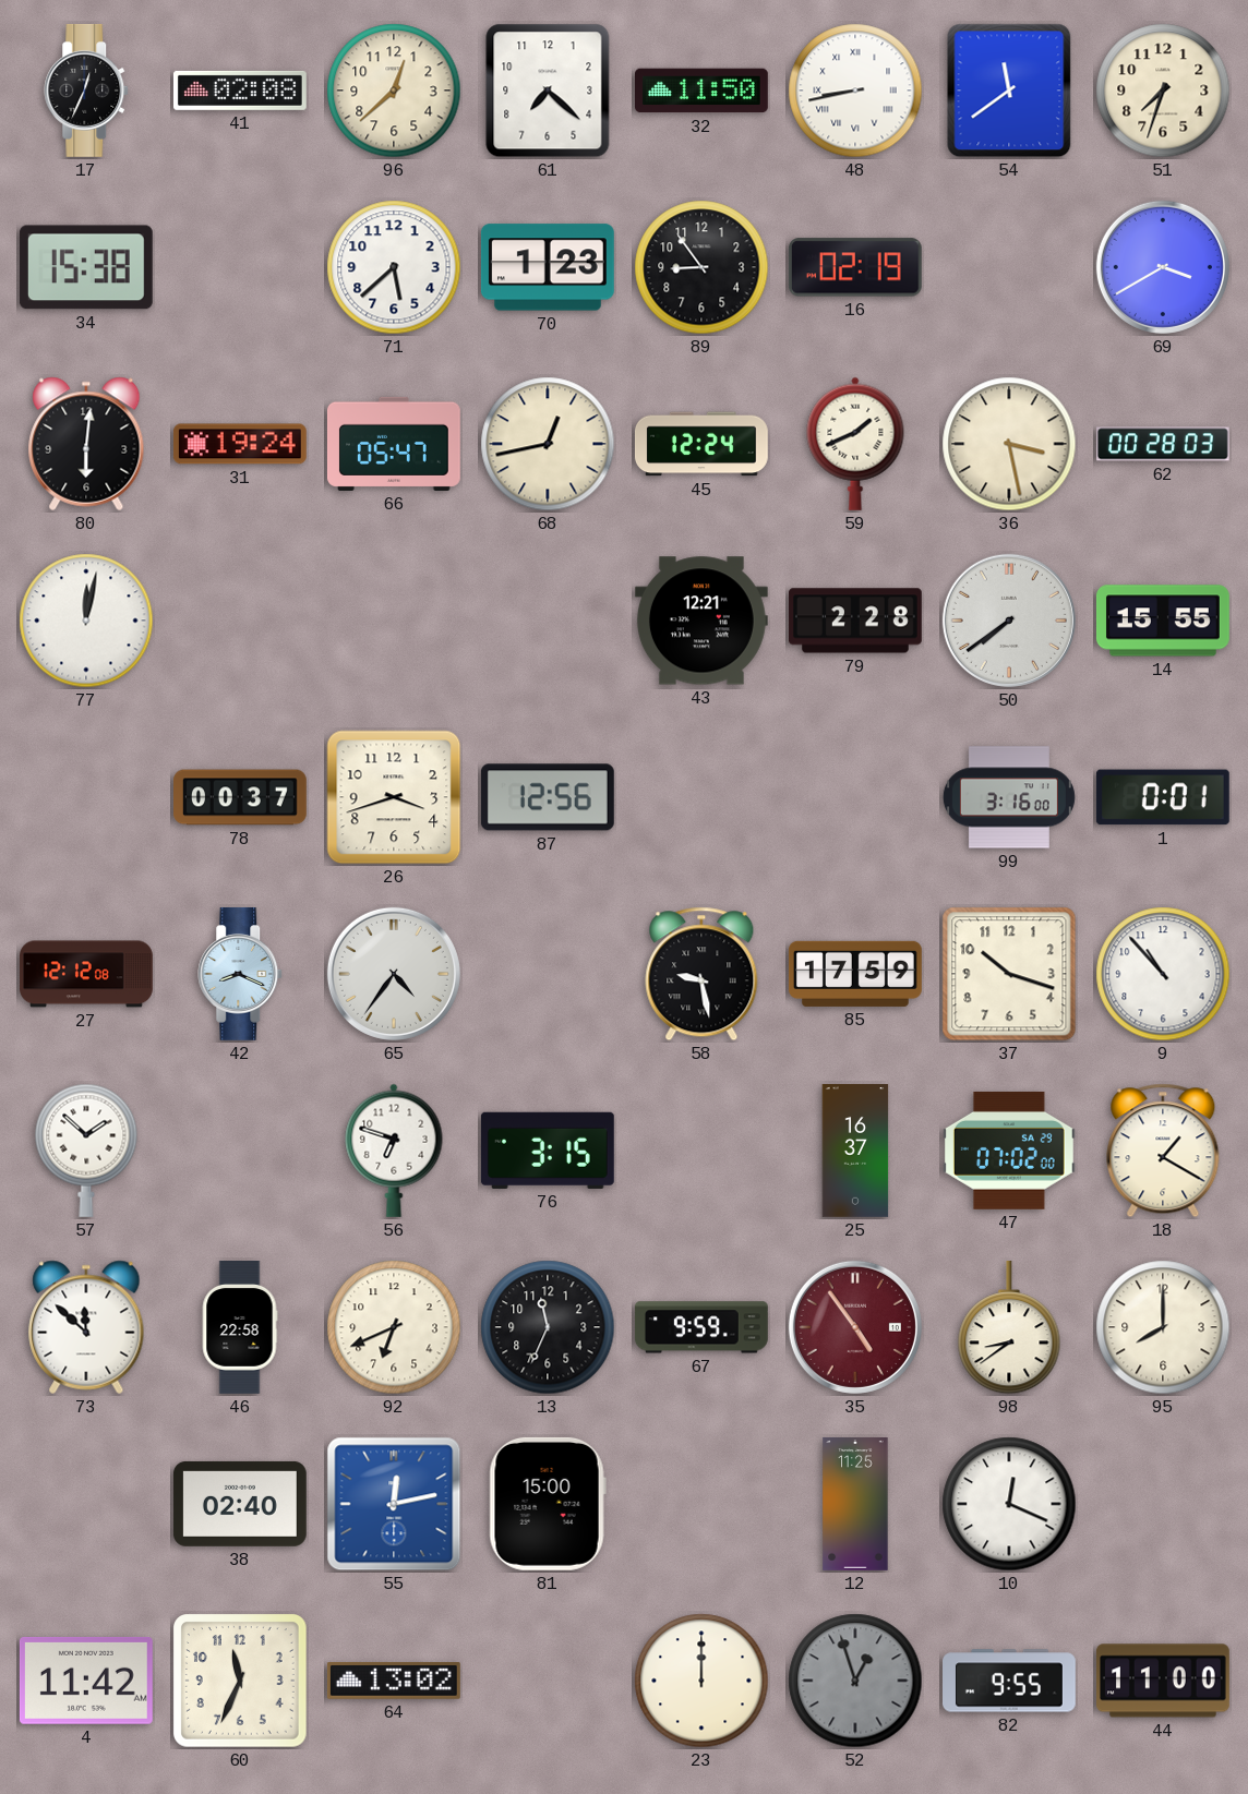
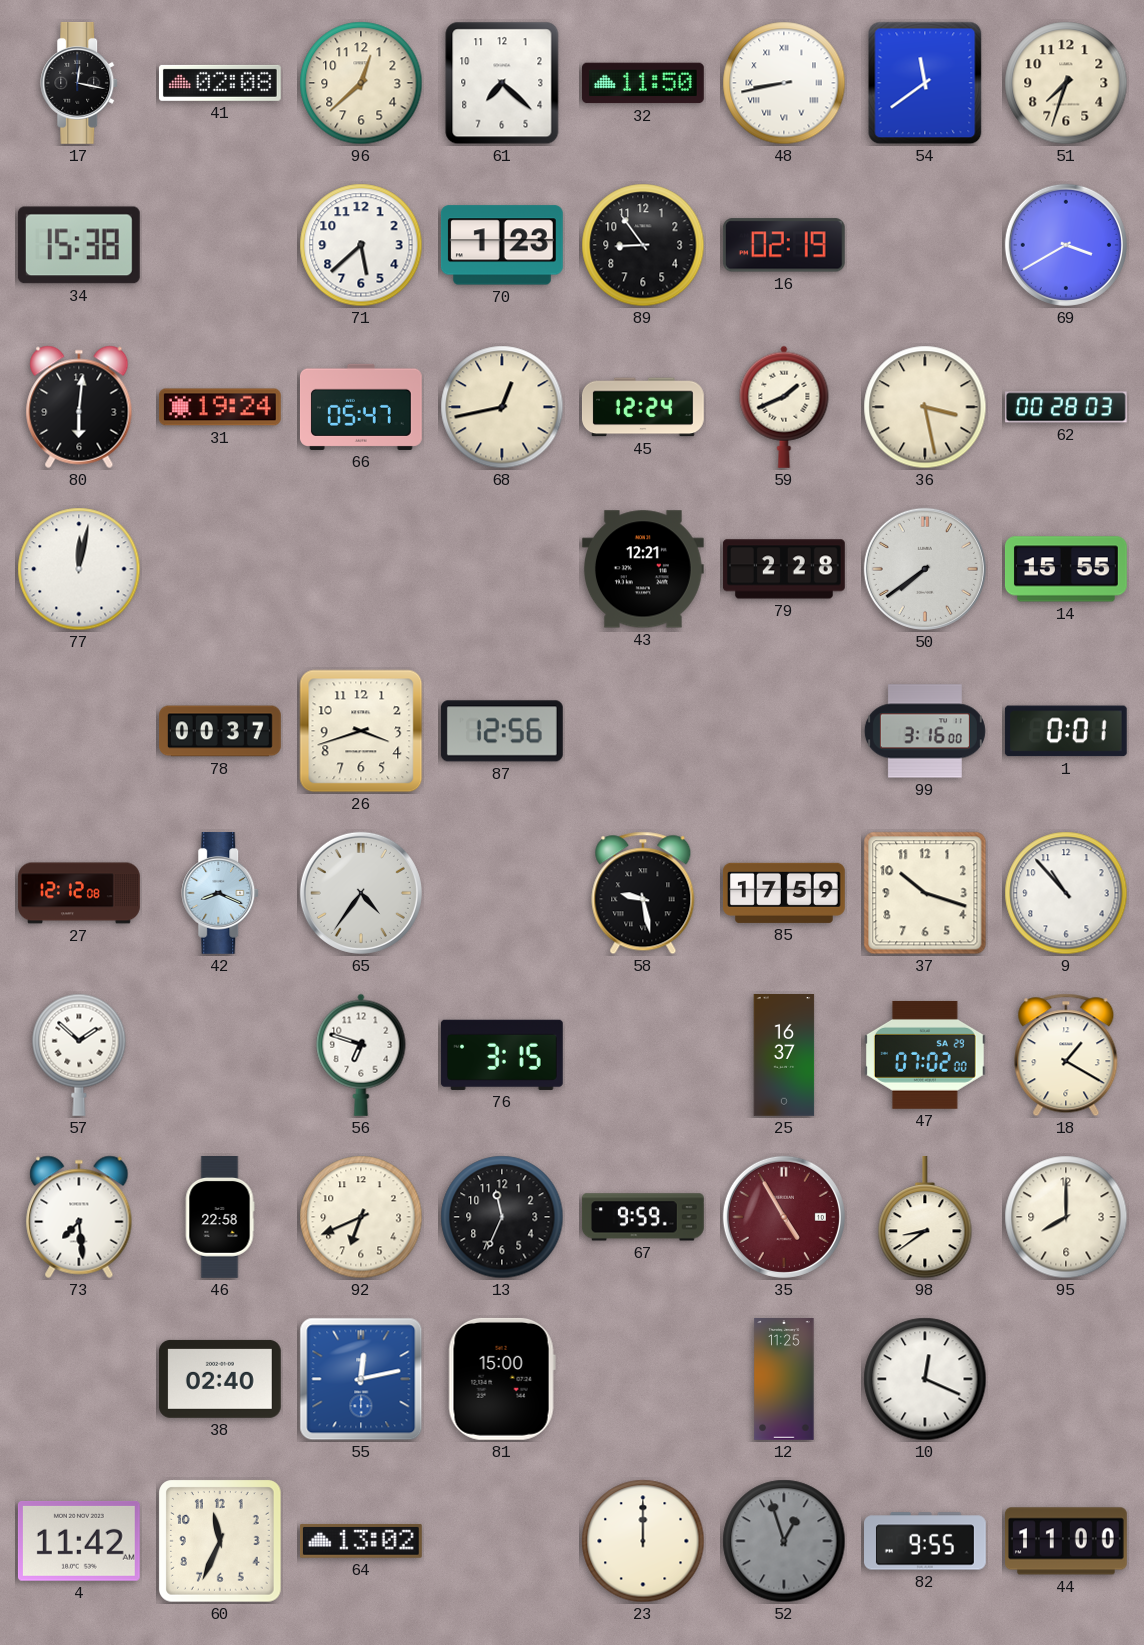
17: 12:34 -> 12:17 (80, 84)
73: 11:52 -> 7:29 (79, 1217)
35: 4:54 -> 4:55 (784, 1217)
